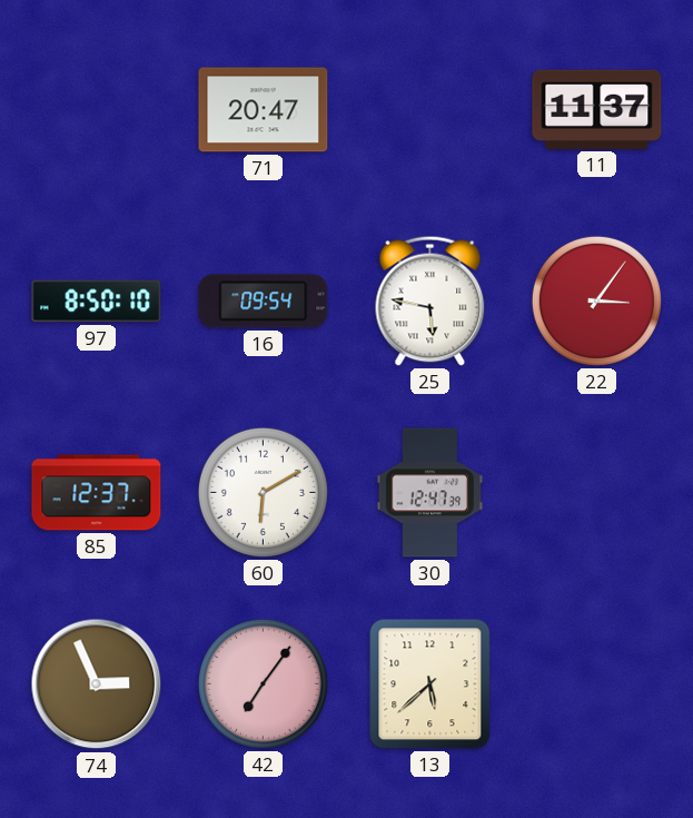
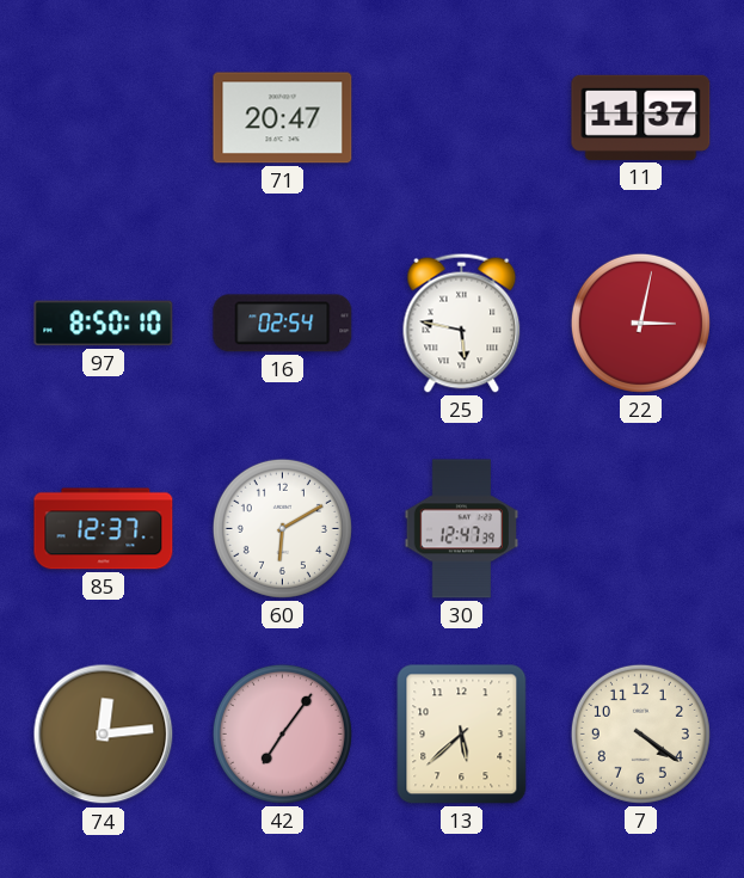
16: 09:54 -> 02:54 (283, 324)
22: 3:06 -> 3:02 (640, 323)
74: 2:56 -> 12:14 (104, 735)
7: none -> 4:21 (640, 733)
